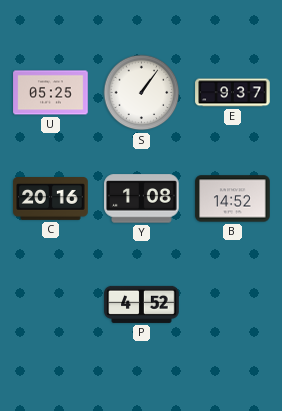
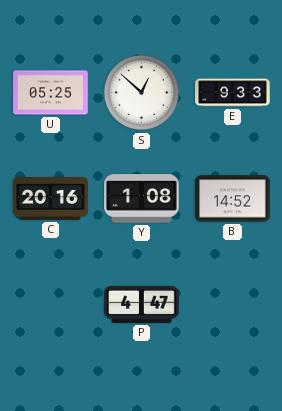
S: 1:06 -> 12:52 (142, 93)
E: 9:37 -> 9:33 (233, 93)
P: 4:52 -> 4:47 (142, 304)
